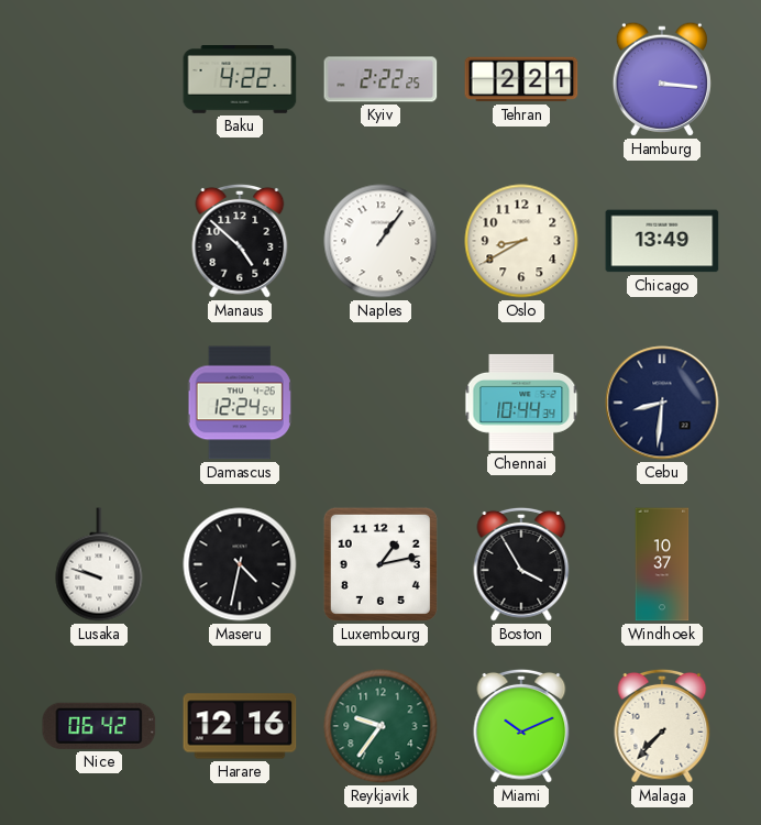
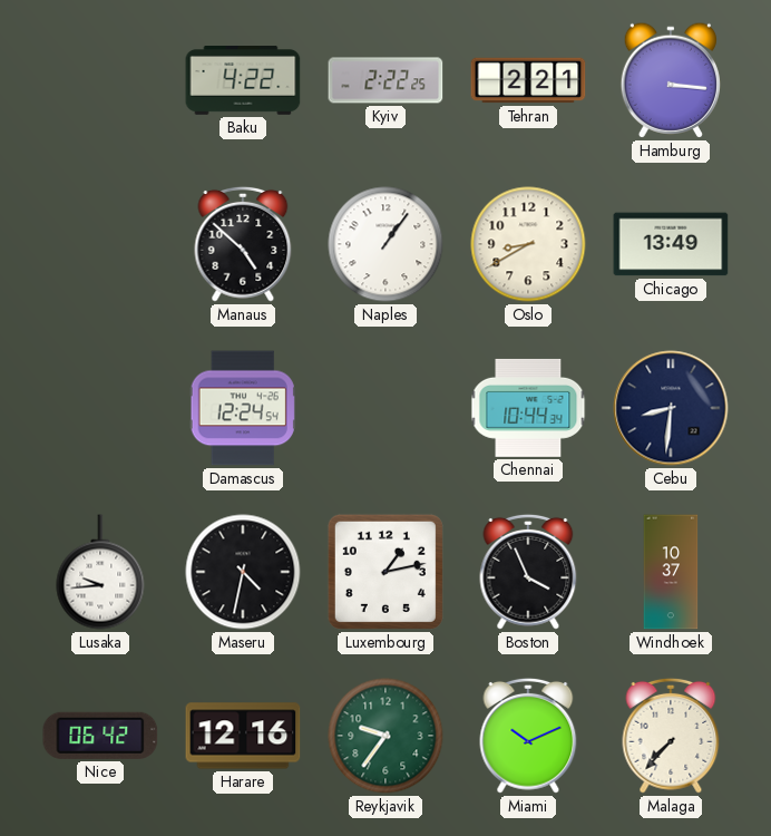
Lusaka: 9:48 -> 9:44 (100, 572)
Boston: 3:55 -> 3:56 (528, 572)
